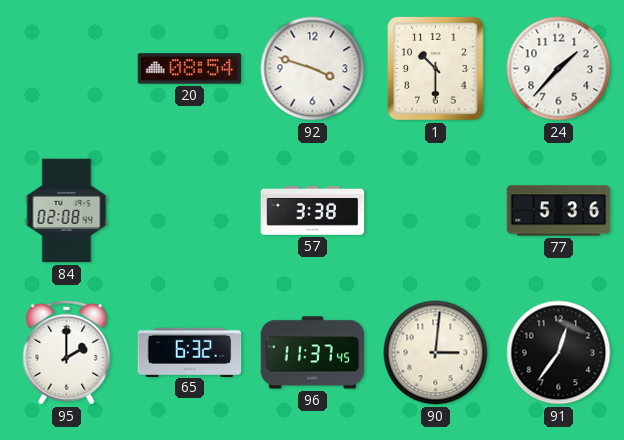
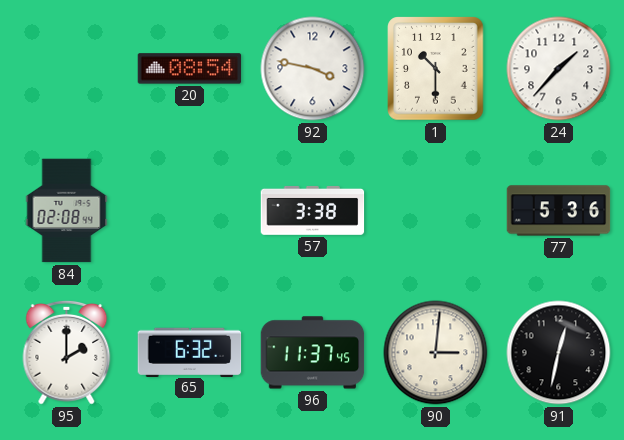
92: 3:48 -> 3:47 (313, 69)
91: 12:36 -> 12:32 (559, 353)
